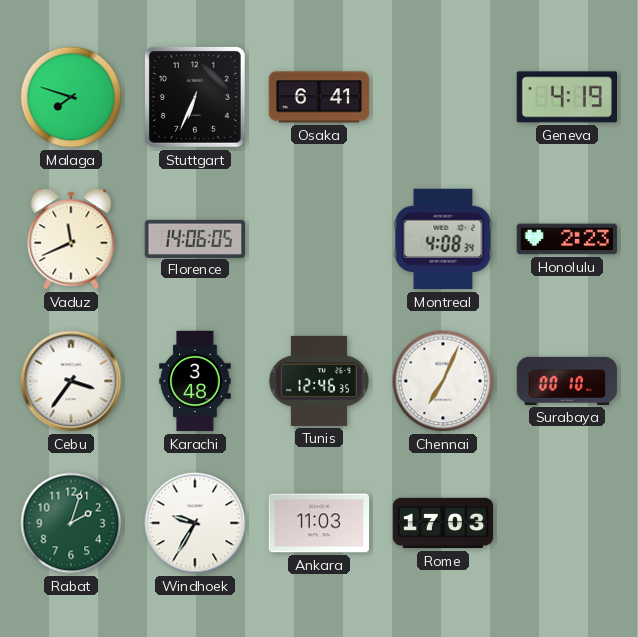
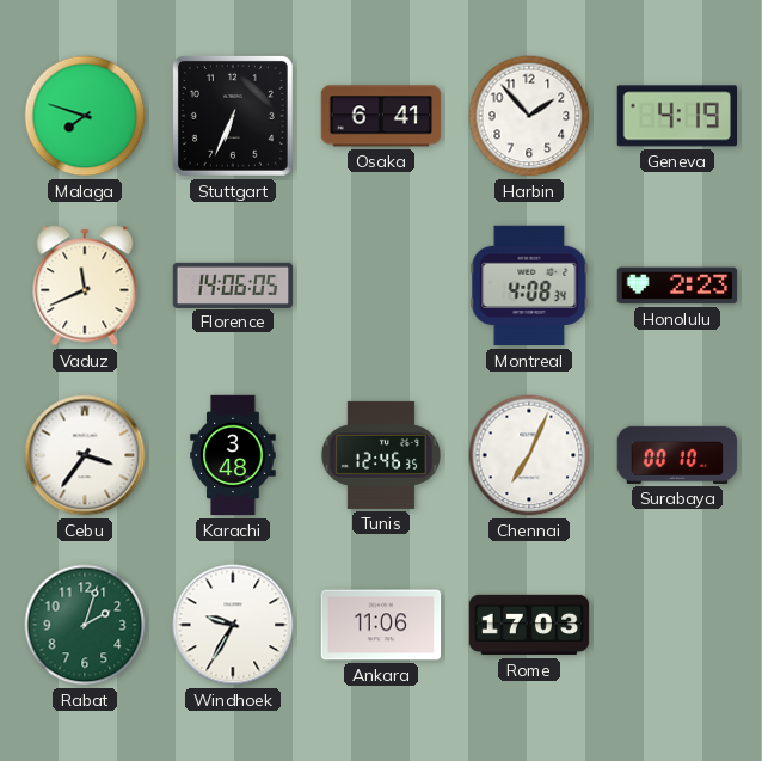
Harbin: none -> 1:53 (529, 116)
Ankara: 11:03 -> 11:06 (381, 625)
